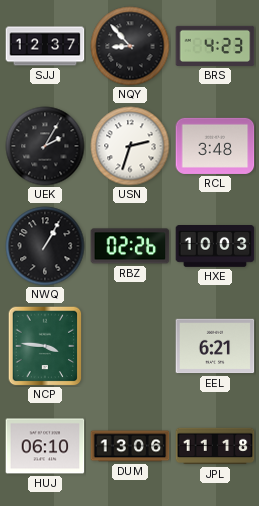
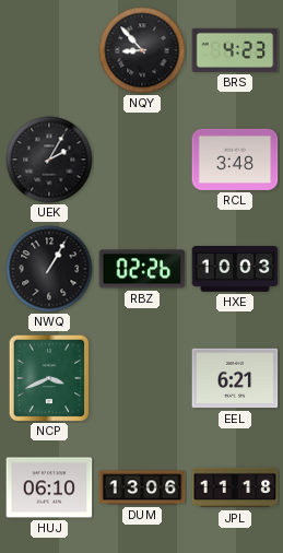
SJJ: 12:37 -> none (45, 46)
USN: 2:33 -> none (130, 146)
NCP: 3:46 -> 3:41 (49, 378)
